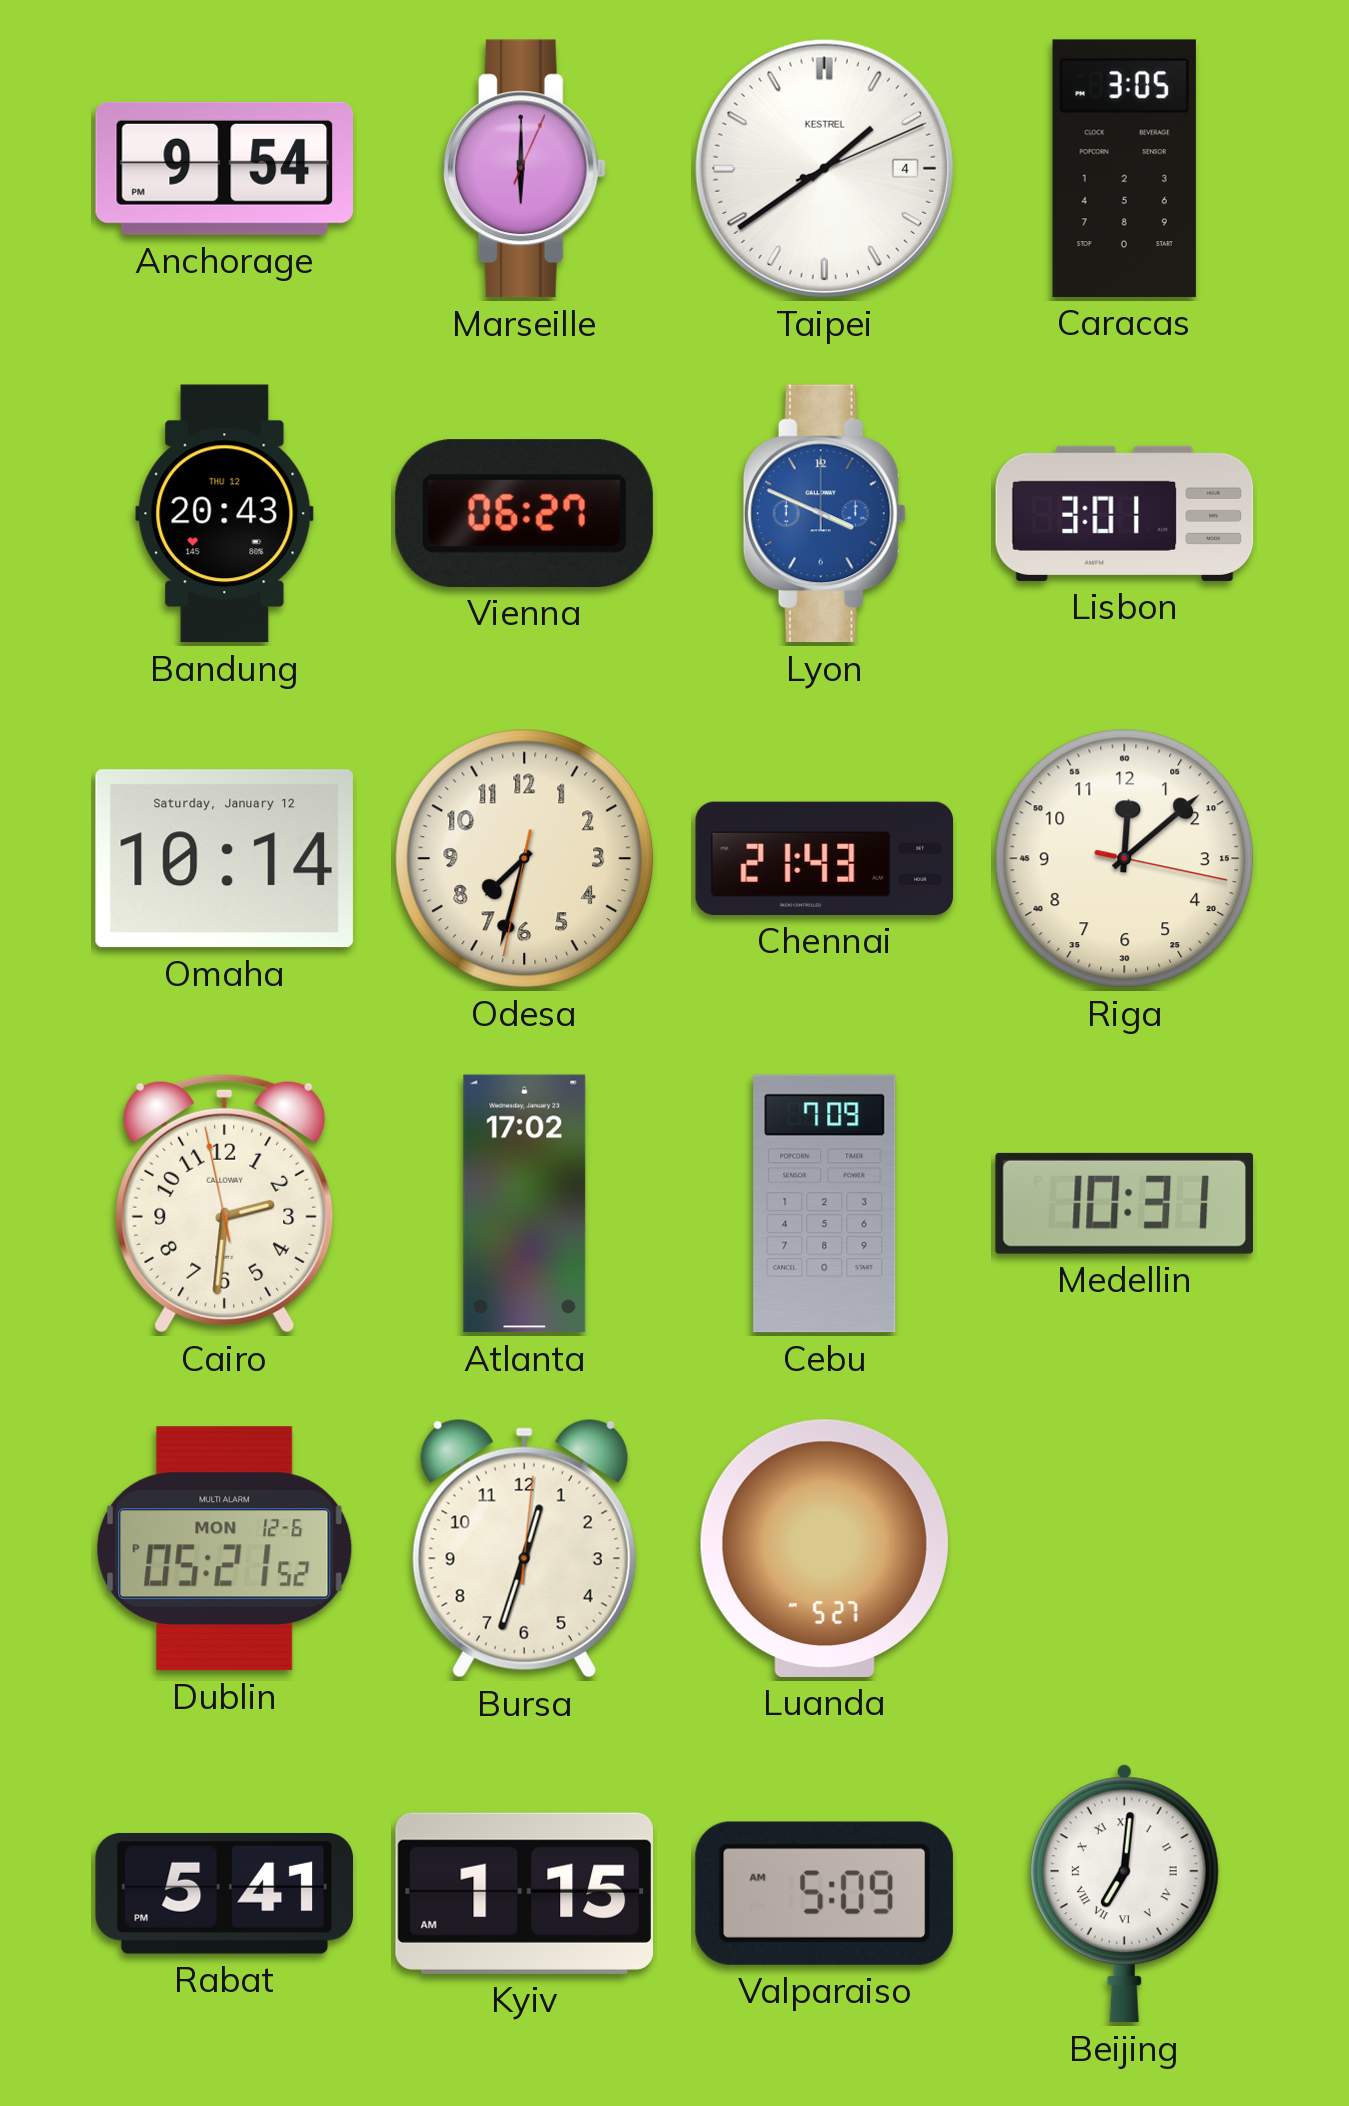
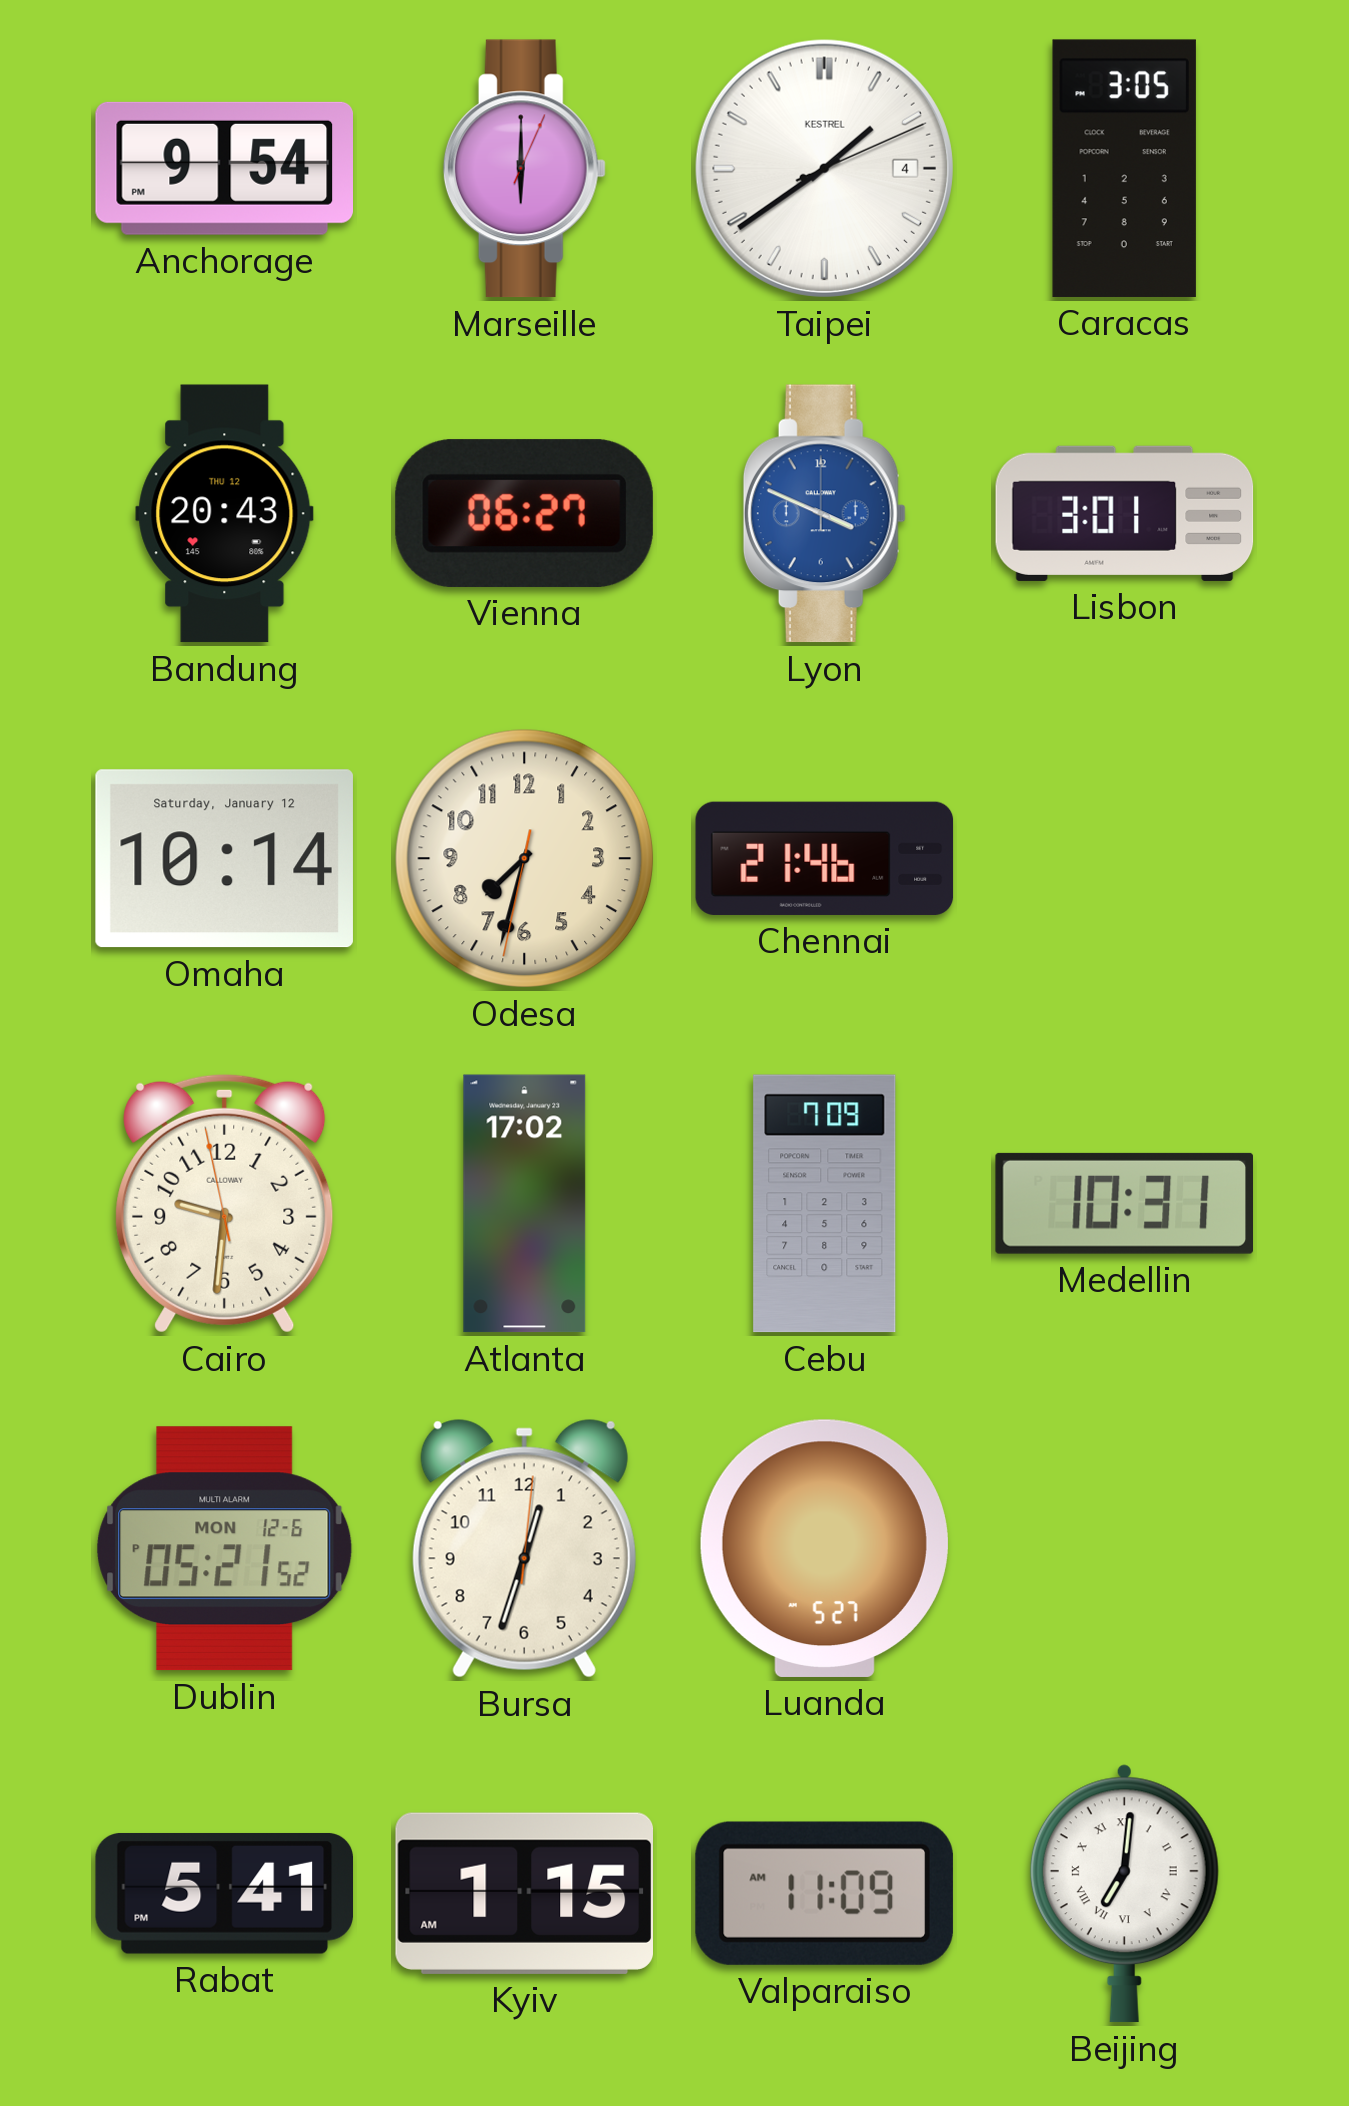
Chennai: 21:43 -> 21:46 (825, 858)
Riga: 12:08 -> none (1125, 859)
Cairo: 2:30 -> 9:30 (225, 1203)
Valparaiso: 5:09 -> 11:09 (824, 1893)
